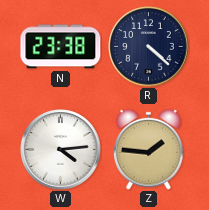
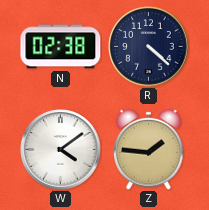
N: 23:38 -> 02:38 (61, 47)
W: 4:14 -> 4:09 (61, 150)
